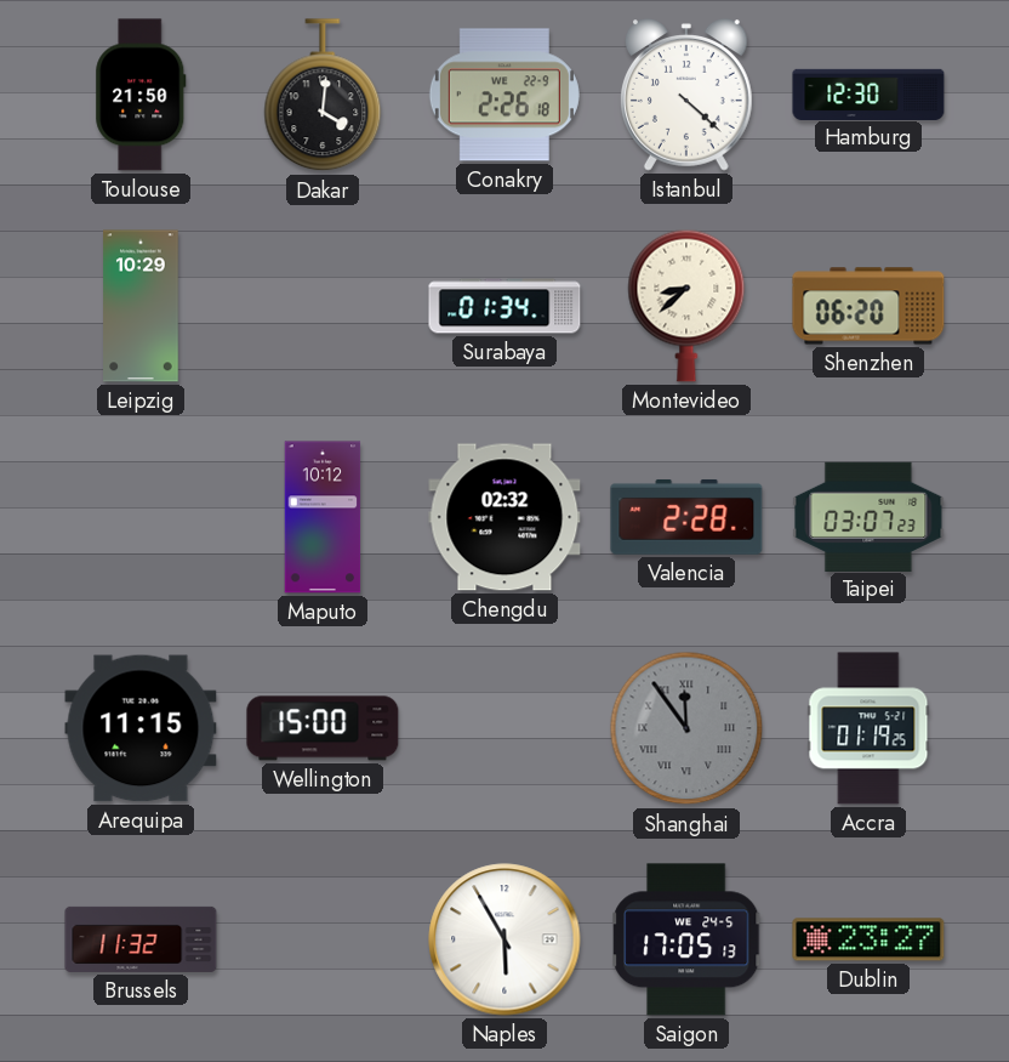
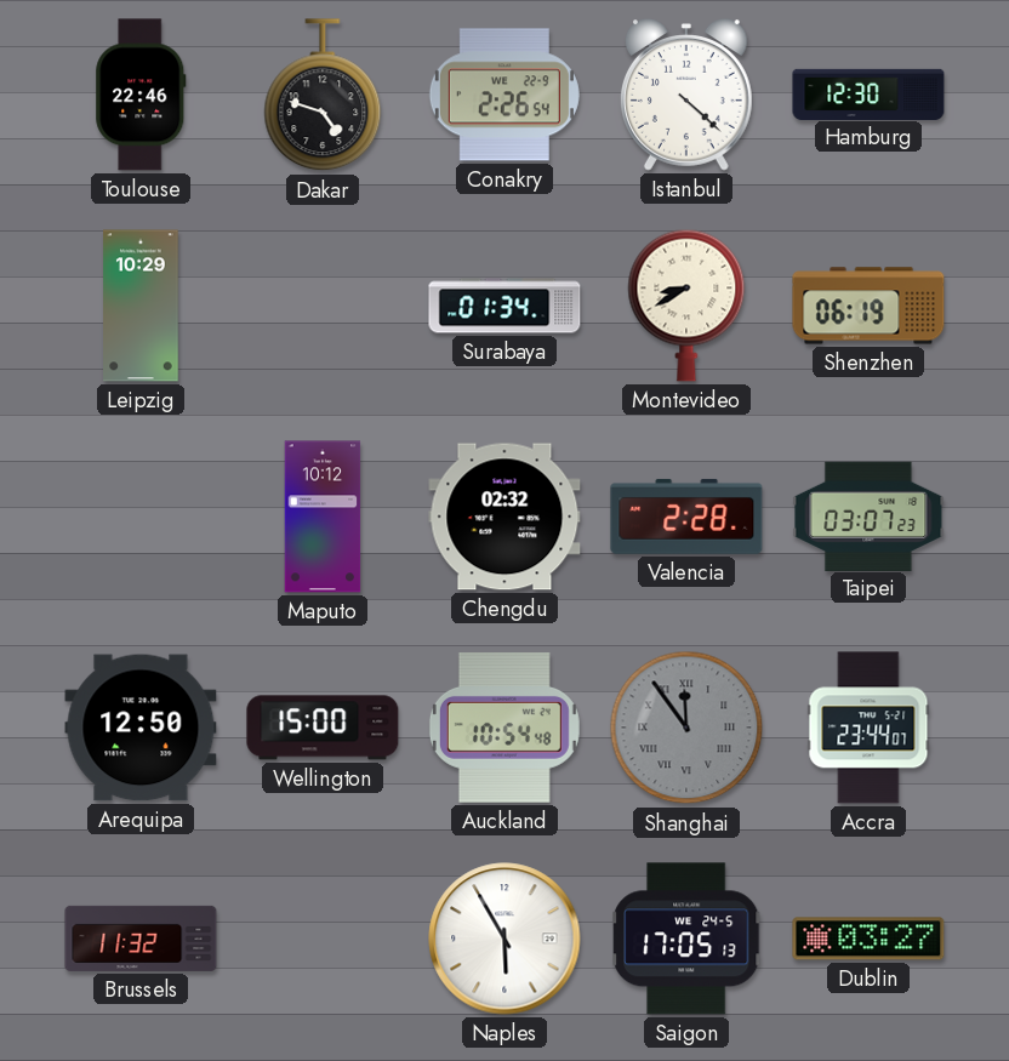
Toulouse: 21:50 -> 22:46 (141, 95)
Dakar: 4:01 -> 4:48 (323, 96)
Conakry: 2:26:18 -> 2:26:54 (504, 95)
Montevideo: 8:38 -> 8:40 (686, 306)
Shenzhen: 06:20 -> 06:19 (868, 306)
Arequipa: 11:15 -> 12:50 (141, 728)
Auckland: none -> 10:54 (504, 729)
Accra: 01:19 -> 23:44 (868, 728)
Dublin: 23:27 -> 03:27 (868, 939)
